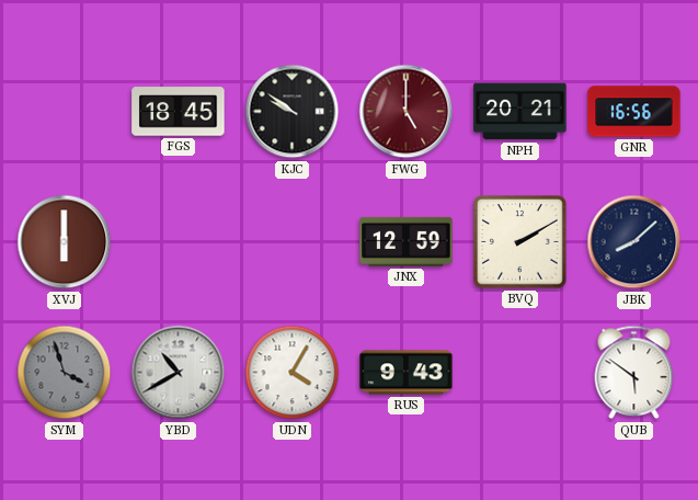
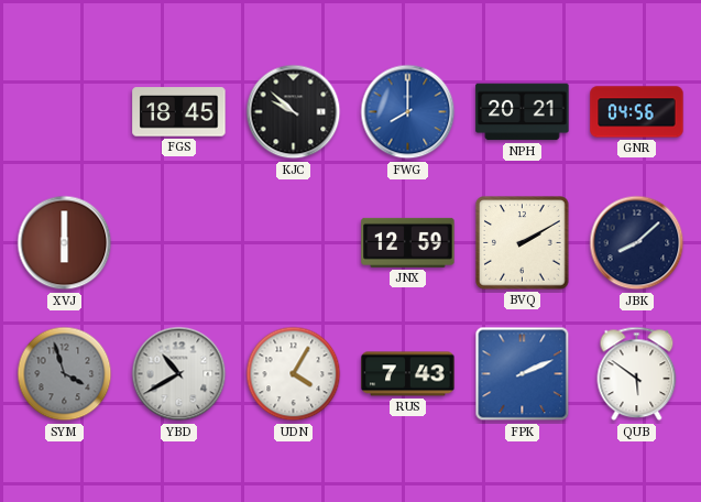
KJC: 9:51 -> 9:52 (294, 112)
FWG: 5:00 -> 8:00 (408, 112)
FWG dial: burgundy -> blue (408, 112)
GNR: 16:56 -> 04:56 (637, 112)
RUS: 9:43 -> 7:43 (408, 374)
FPK: none -> 2:11 (523, 374)
